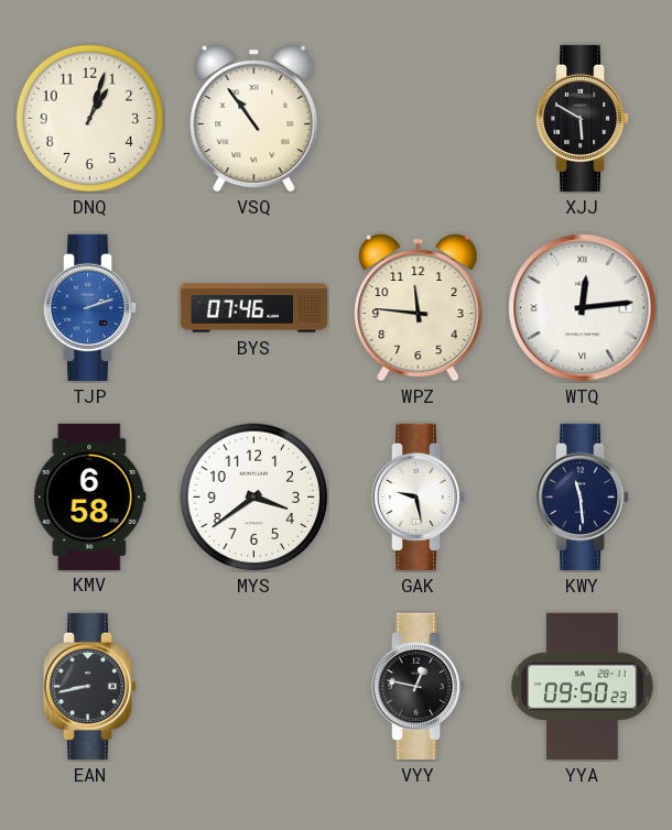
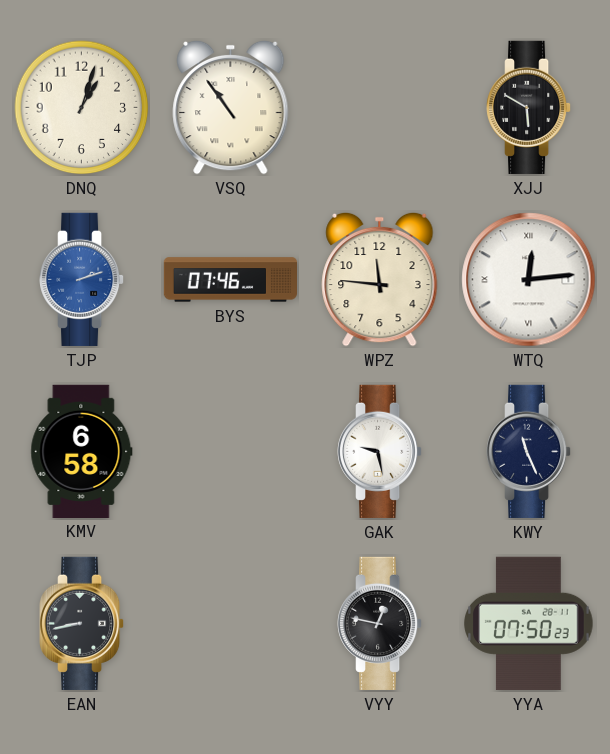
MYS: 3:39 -> none (254, 498)
KWY: 11:29 -> 11:26 (530, 451)
YYA: 09:50 -> 07:50 (529, 623)
